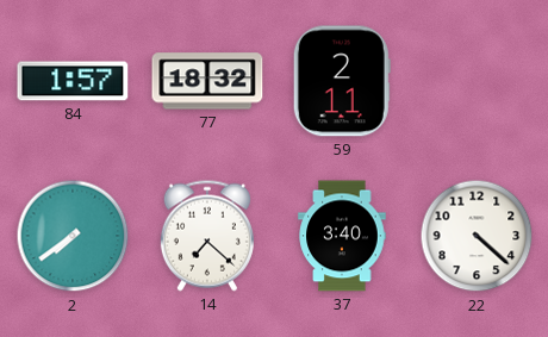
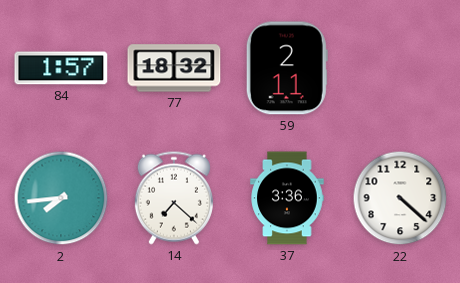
2: 7:39 -> 7:44 (61, 198)
37: 3:40 -> 3:36 (287, 198)
